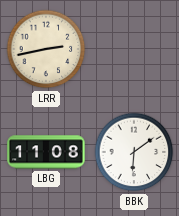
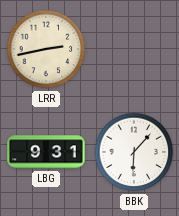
LBG: 11:08 -> 9:31 (46, 152)
BBK: 6:09 -> 6:07 (134, 152)
